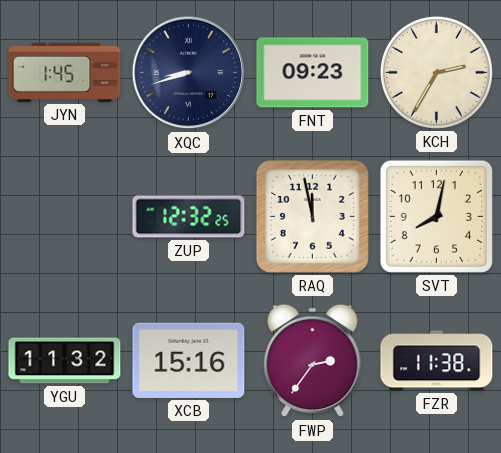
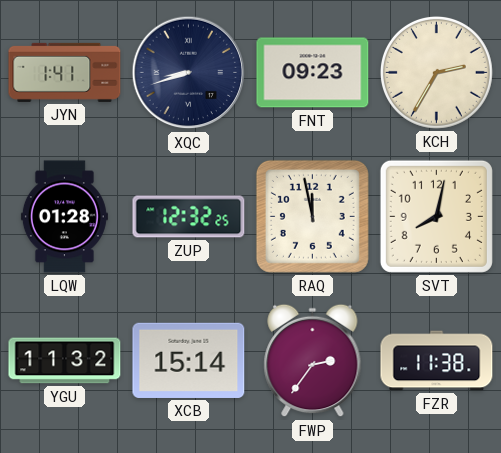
JYN: 1:45 -> 1:41 (65, 72)
LQW: none -> 01:28 (64, 217)
XCB: 15:16 -> 15:14 (189, 360)
